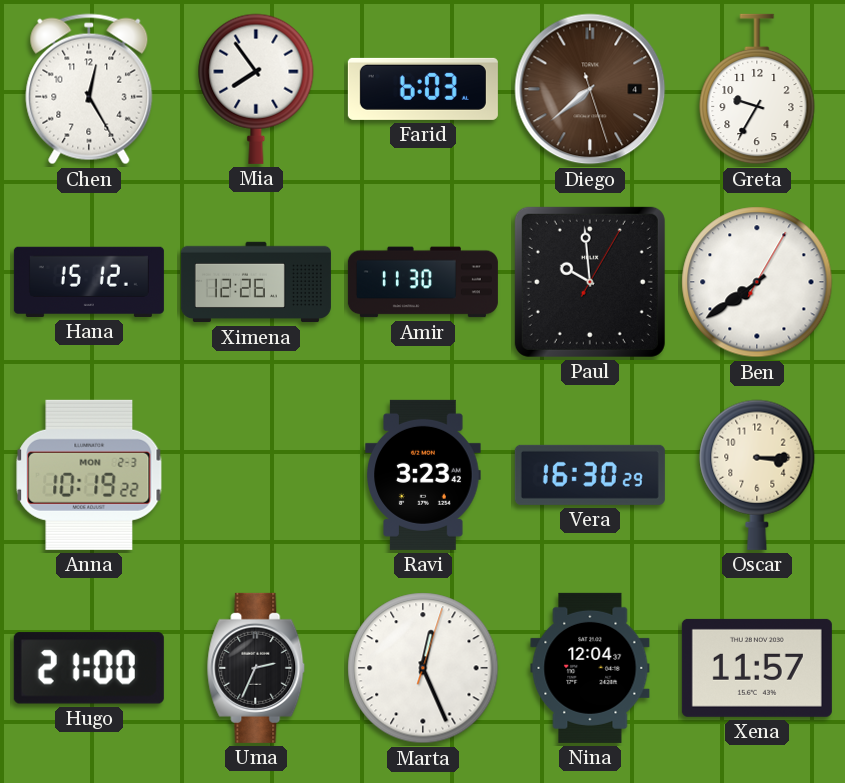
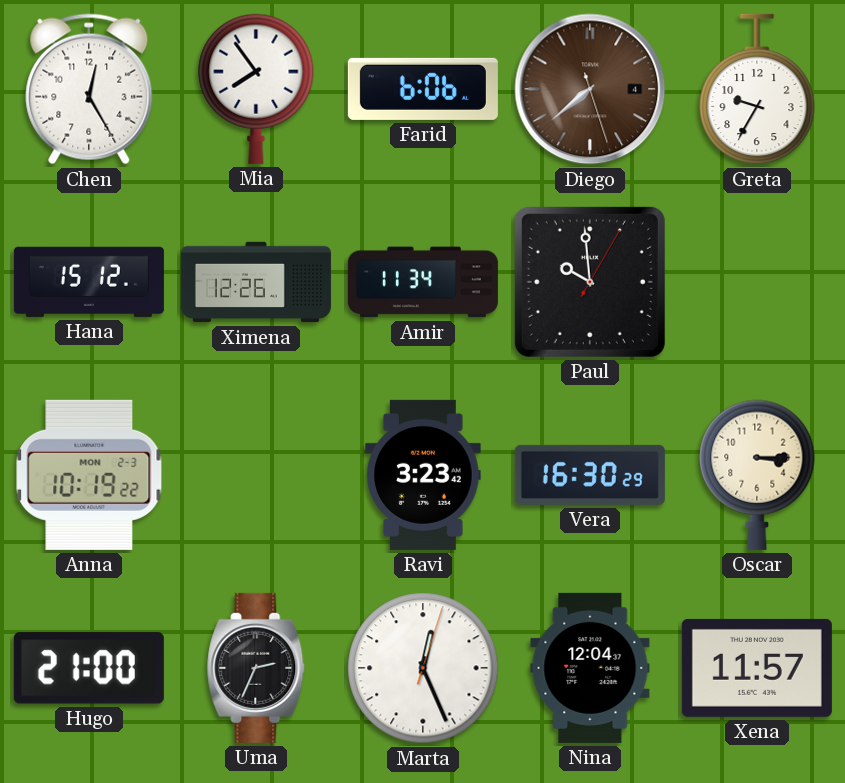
Farid: 6:03 -> 6:06 (423, 89)
Amir: 11:30 -> 11:34 (423, 282)
Ben: 7:39 -> none (757, 282)
